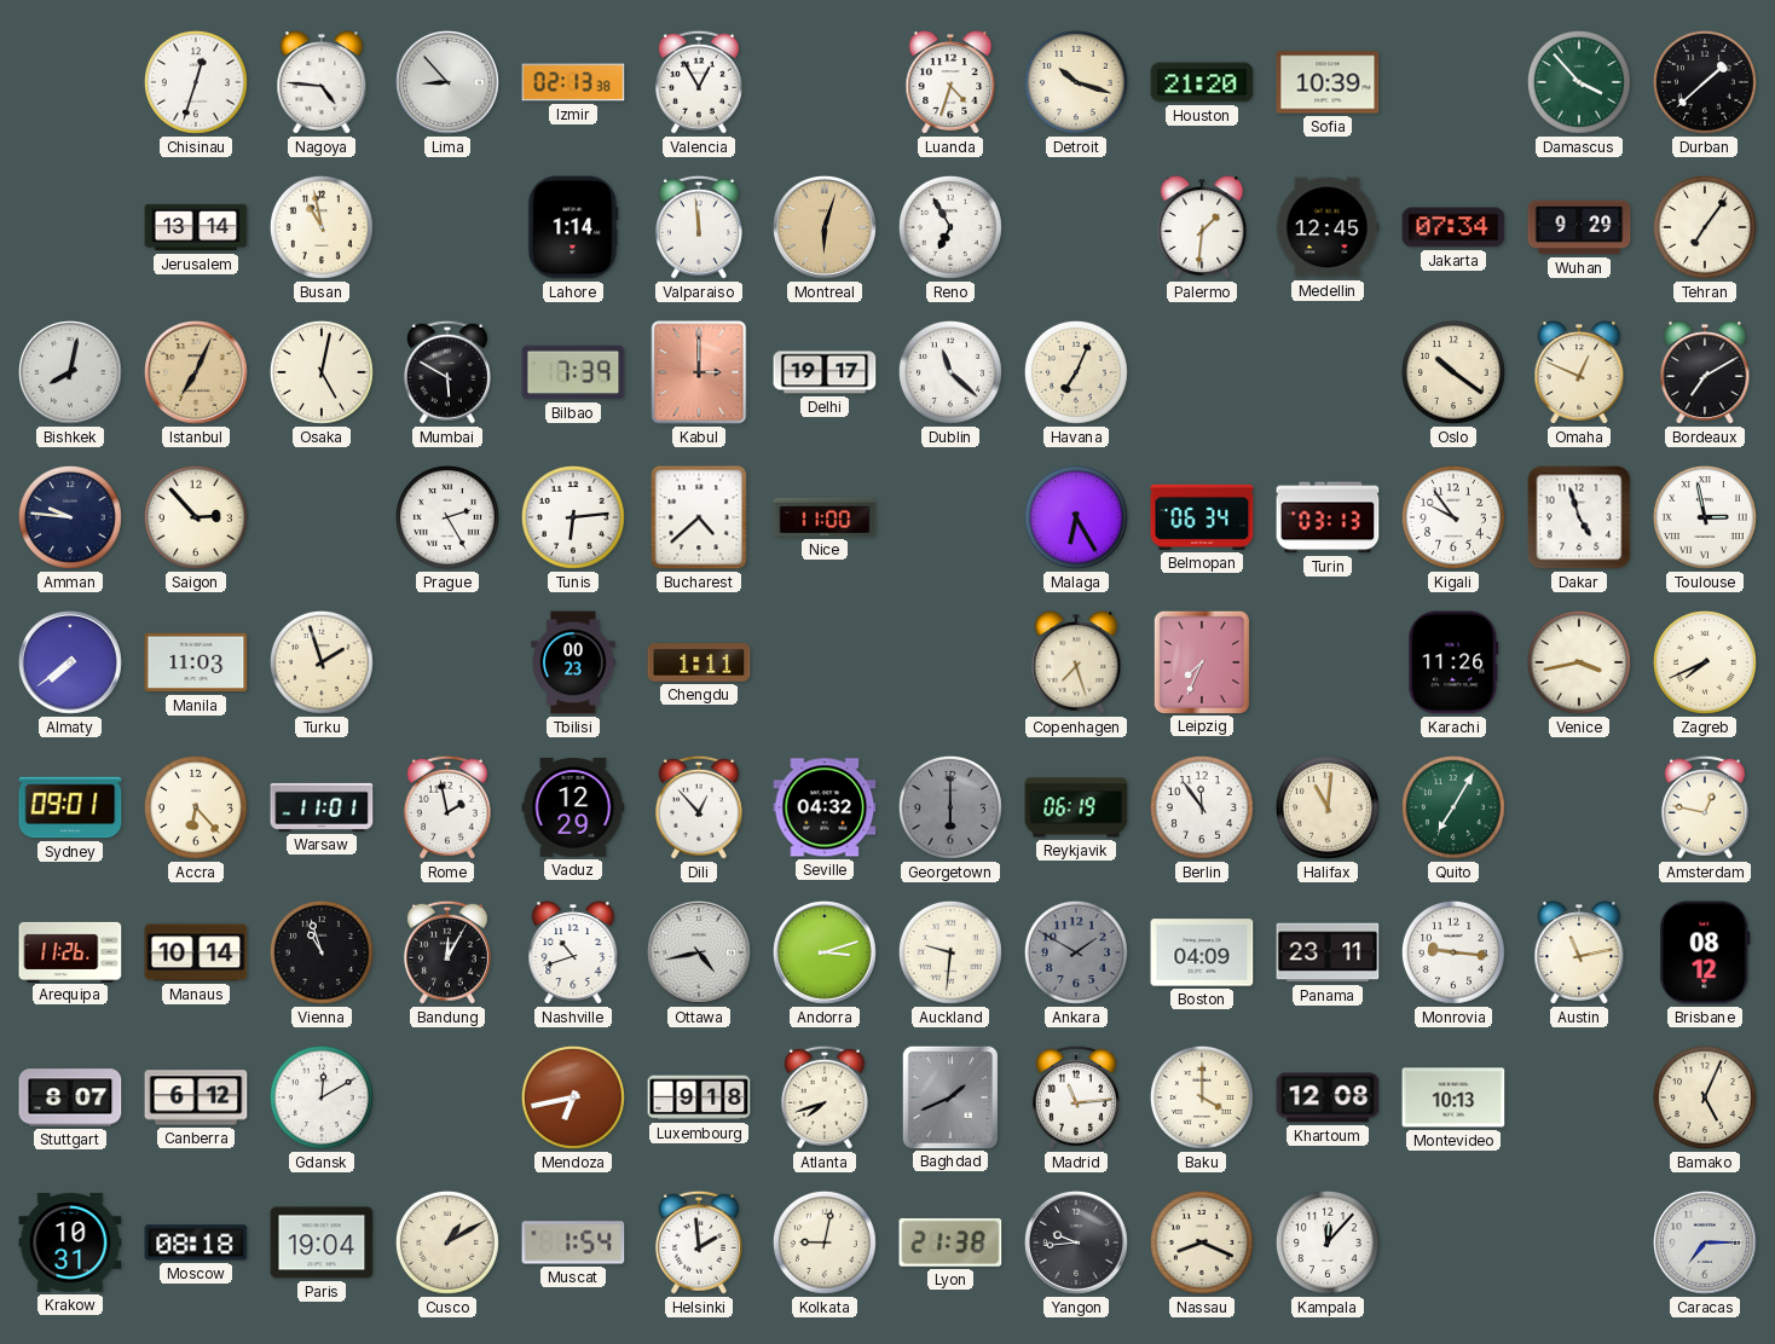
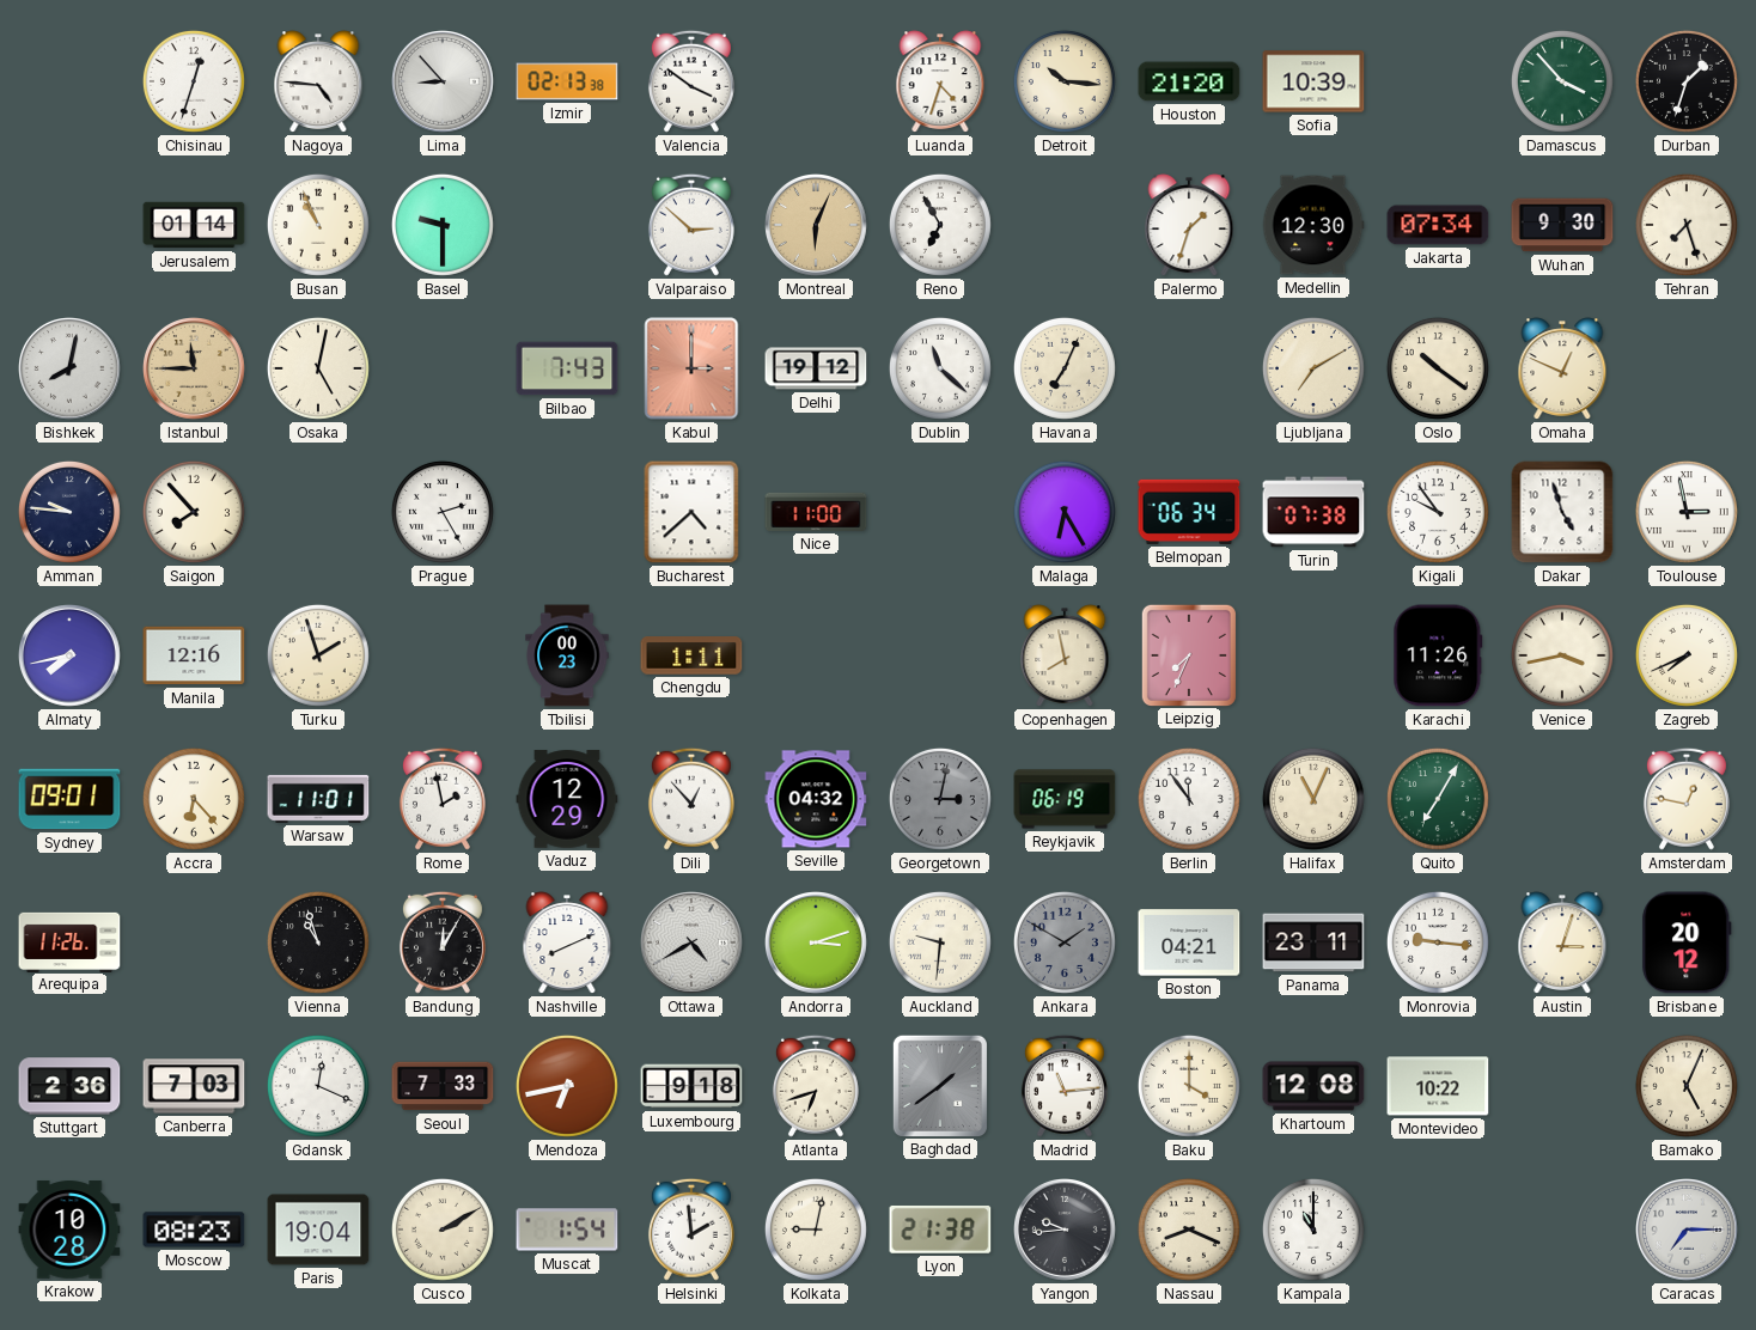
Valencia: 12:55 -> 3:51 (691, 81)
Detroit: 10:18 -> 10:16 (1065, 81)
Durban: 1:38 -> 1:33 (1687, 81)
Jerusalem: 13:14 -> 01:14 (194, 225)
Busan: 10:58 -> 10:56 (318, 225)
Basel: none -> 9:30 (443, 225)
Lahore: 1:14 -> none (573, 227)
Valparaiso: 11:59 -> 2:52 (691, 225)
Montreal: 6:03 -> 6:04 (817, 226)
Palermo: 1:31 -> 1:33 (1189, 225)
Medellin: 12:45 -> 12:30 (1313, 225)
Wuhan: 9:29 -> 9:30 (1562, 225)
Tehran: 7:06 -> 7:27 (1687, 225)
Istanbul: 7:04 -> 11:45 (195, 370)
Mumbai: 5:50 -> none (447, 372)
Bilbao: 7:39 -> 7:43 (567, 368)
Delhi: 19:17 -> 19:12 (816, 368)
Ljubljana: none -> 7:10 (1313, 368)
Bordeaux: 7:10 -> none (1705, 372)
Saigon: 2:53 -> 7:53 (194, 512)
Tunis: 6:14 -> none (573, 517)
Turin: 03:13 -> 07:38 (1313, 512)
Almaty: 7:39 -> 7:43 (71, 657)
Manila: 11:03 -> 12:16 (194, 655)
Copenhagen: 7:27 -> 7:58 (1065, 655)
Georgetown: 6:00 -> 3:02 (940, 799)
Halifax: 11:01 -> 11:04 (1313, 799)
Manaus: 10:14 -> none (196, 952)
Nashville: 10:42 -> 8:11 (567, 942)
Ottawa: 4:43 -> 4:40 (693, 944)
Boston: 04:09 -> 04:21 (1189, 942)
Austin: 11:13 -> 3:03 (1562, 942)
Brisbane: 08:12 -> 20:12 (1687, 942)
Stuttgart: 8:07 -> 2:36 (69, 1086)
Canberra: 6:12 -> 7:03 (194, 1086)
Gdansk: 12:10 -> 12:19 (318, 1086)
Seoul: none -> 7:33 (443, 1086)
Atlanta: 7:42 -> 6:42 (816, 1086)
Baghdad: 1:41 -> 1:39 (939, 1085)
Montevideo: 10:13 -> 10:22 (1438, 1086)
Krakow: 10:31 -> 10:28 (69, 1230)
Moscow: 08:18 -> 08:23 (194, 1230)
Cusco: 1:10 -> 2:10 (443, 1230)
Kampala: 12:07 -> 11:00 (1313, 1230)
